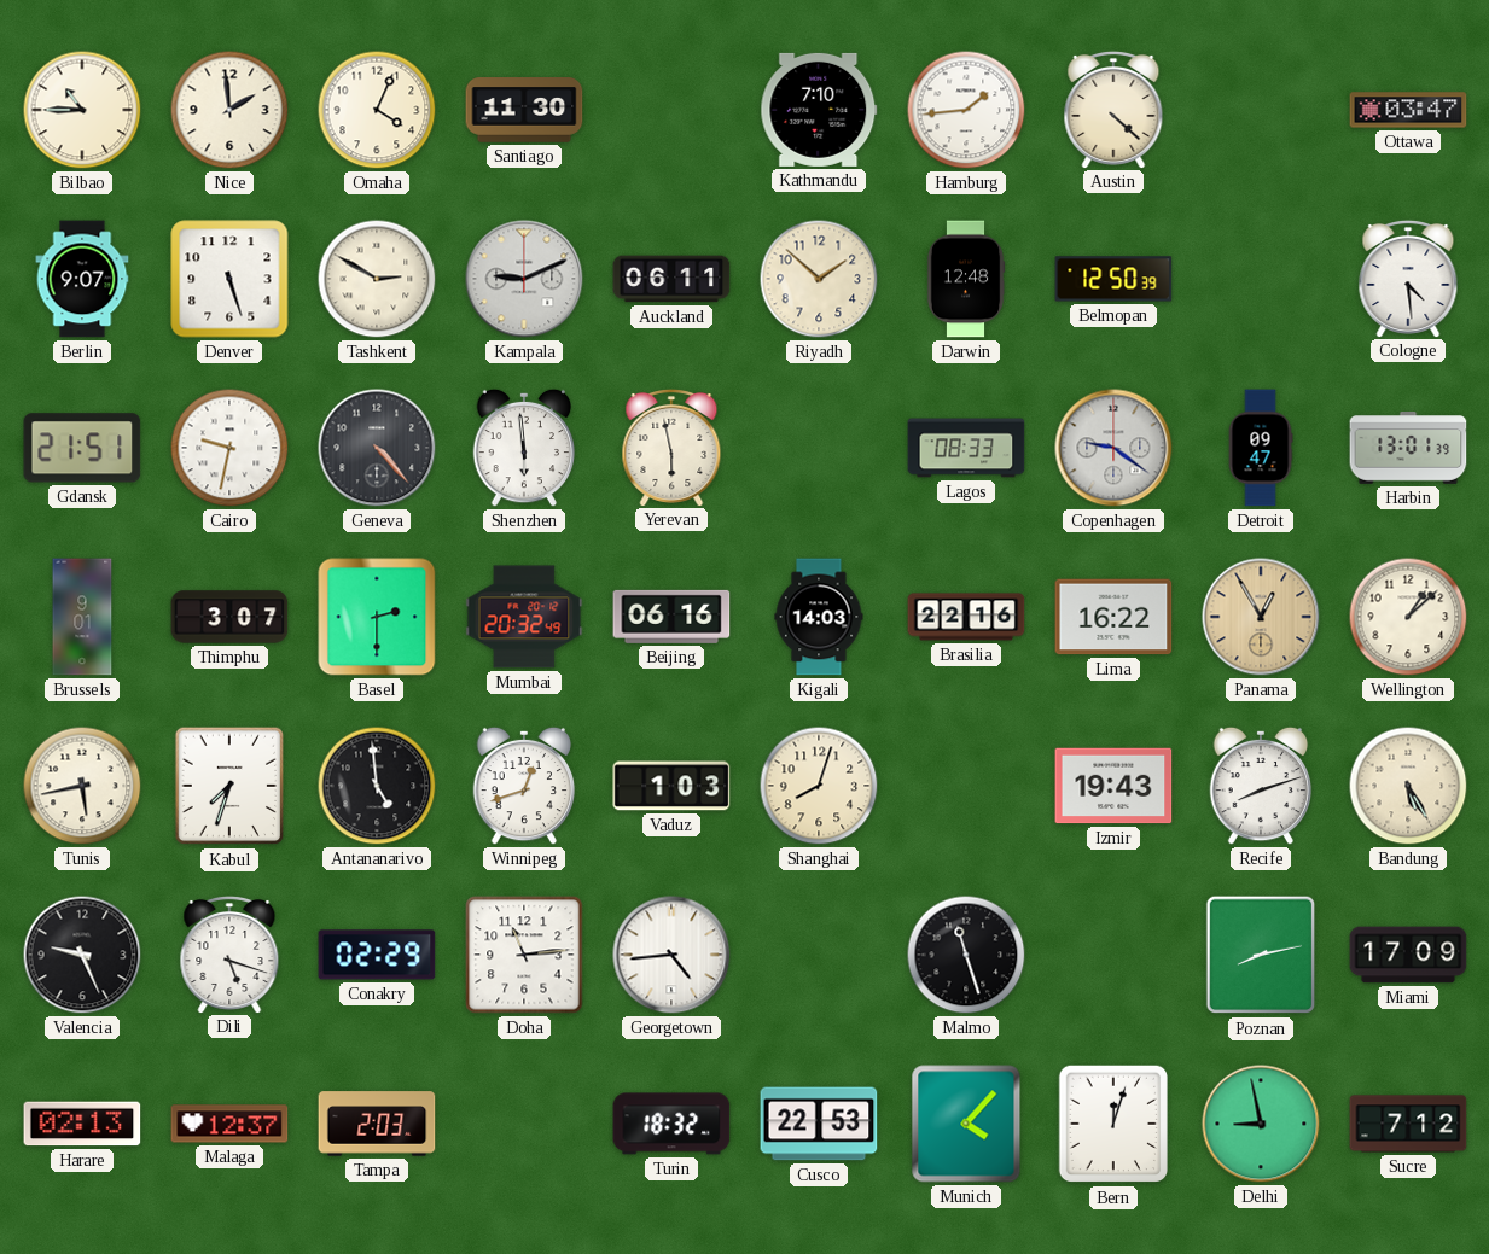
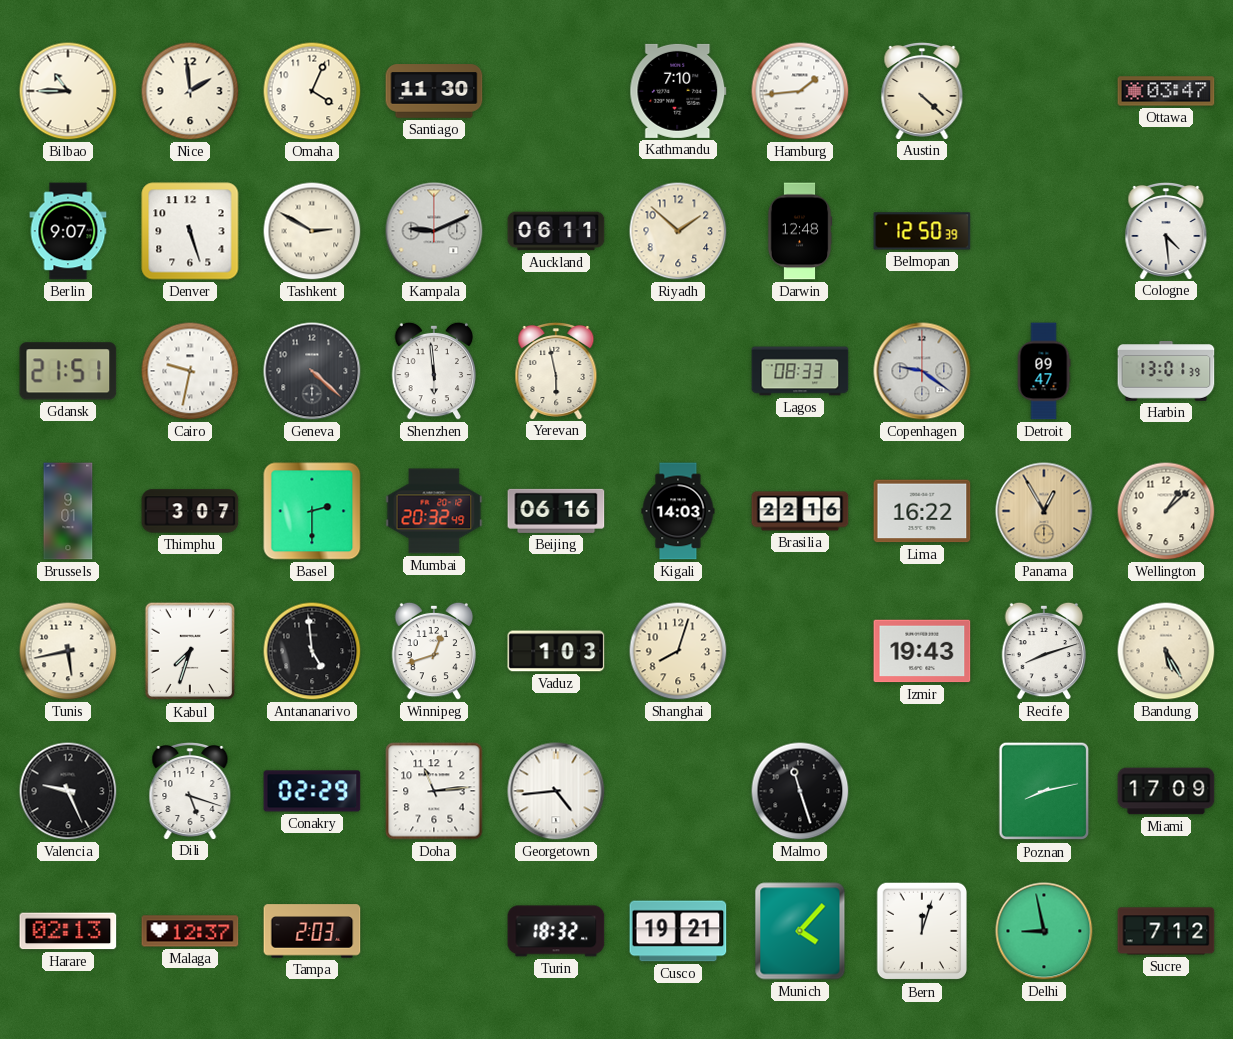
Geneva: 4:23 -> 4:22 (312, 371)
Cusco: 22:53 -> 19:21 (678, 931)
